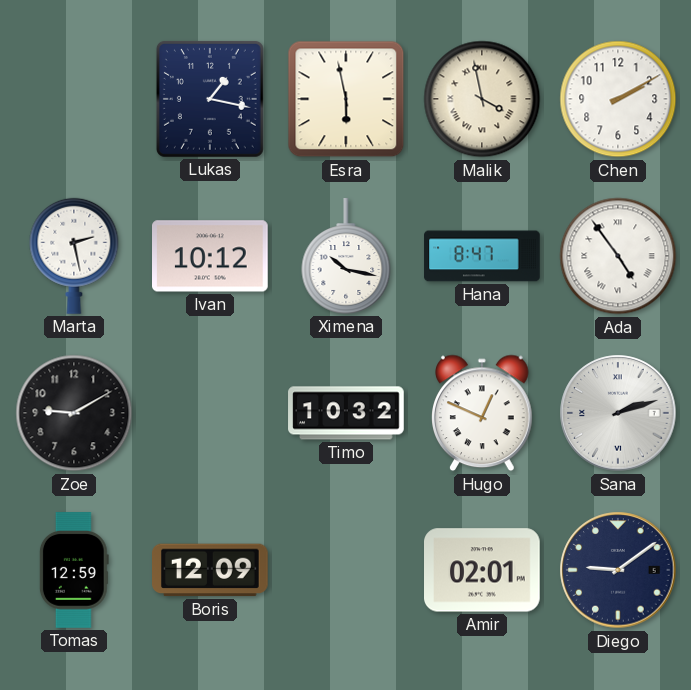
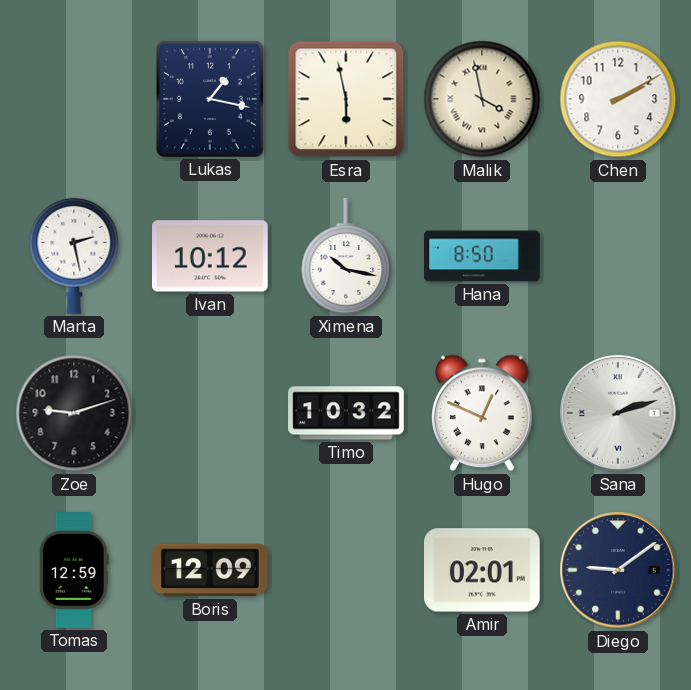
Hana: 8:47 -> 8:50 (482, 256)
Ada: 4:54 -> none (618, 256)
Zoe: 9:10 -> 9:12 (74, 413)
